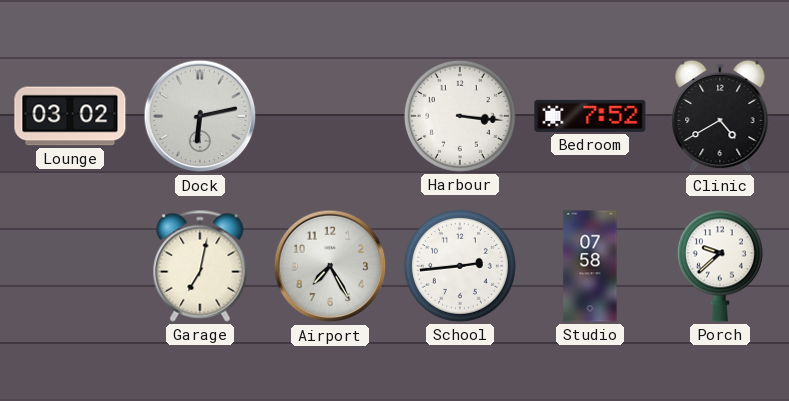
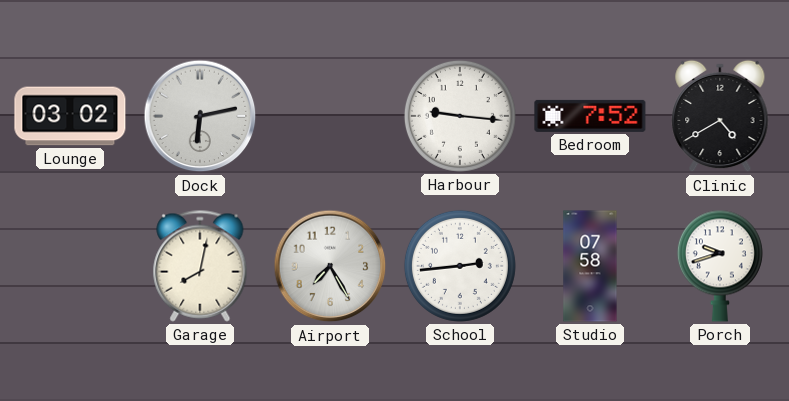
Harbour: 3:16 -> 9:16 (460, 116)
Garage: 7:02 -> 8:02 (200, 266)
Porch: 9:38 -> 9:42 (720, 266)
